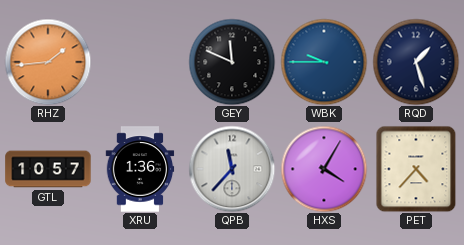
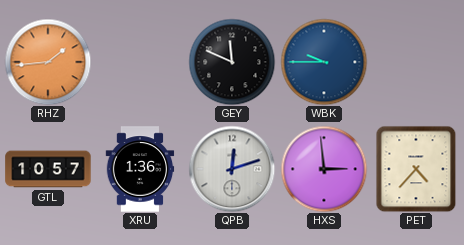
RQD: 1:27 -> none (416, 62)
QPB: 11:37 -> 12:12 (232, 169)
HXS: 4:05 -> 2:59 (324, 169)
